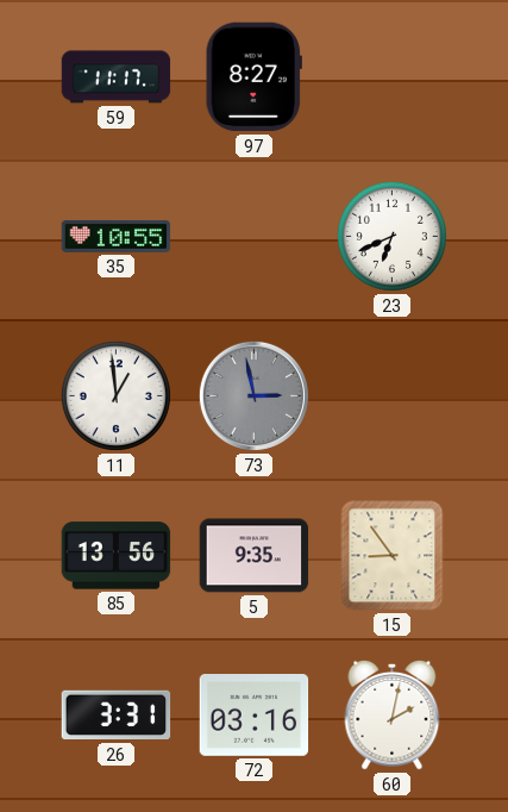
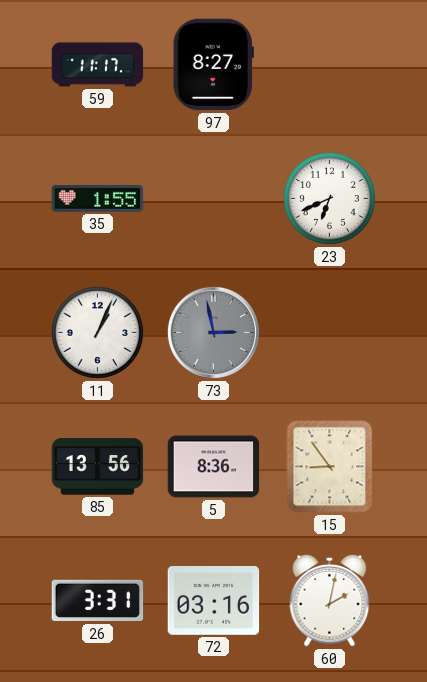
35: 10:55 -> 1:55 (98, 198)
11: 12:59 -> 1:04 (97, 332)
5: 9:35 -> 8:36 (214, 467)
